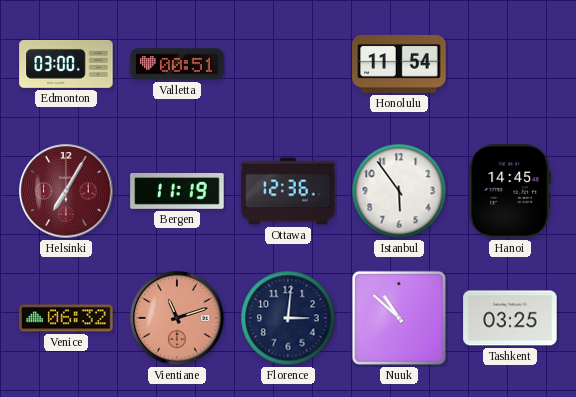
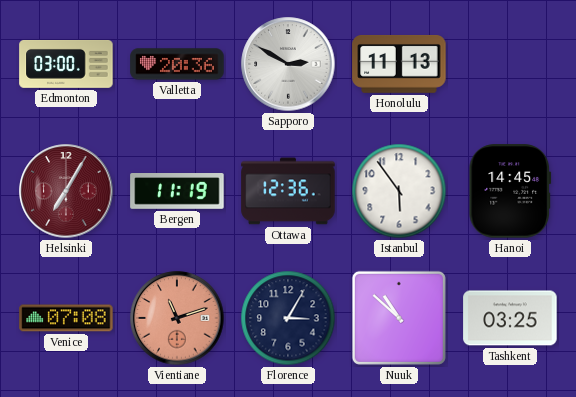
Valletta: 00:51 -> 20:36 (177, 64)
Sapporo: none -> 2:50 (288, 64)
Honolulu: 11:54 -> 11:13 (399, 64)
Venice: 06:32 -> 07:08 (66, 318)
Florence: 3:01 -> 3:05 (288, 318)
